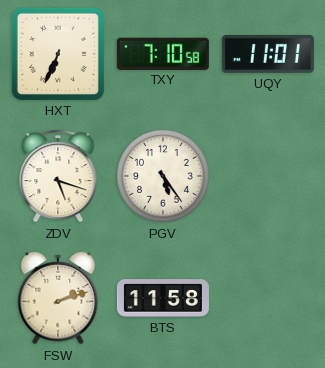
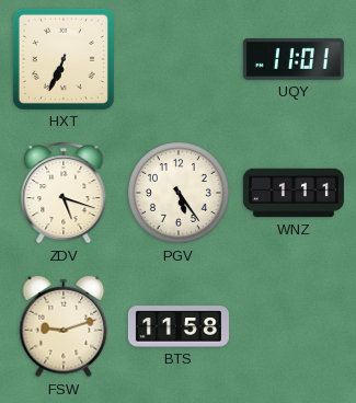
TXY: 7:10 -> none (163, 53)
WNZ: none -> 1:11 (294, 193)
FSW: 2:12 -> 9:12 (64, 326)
